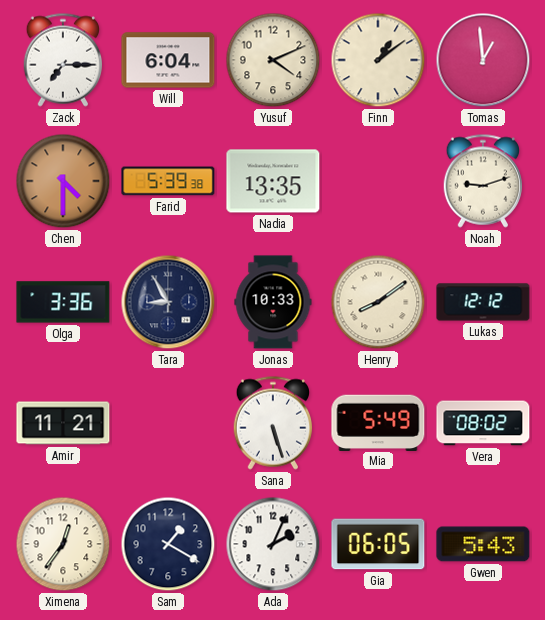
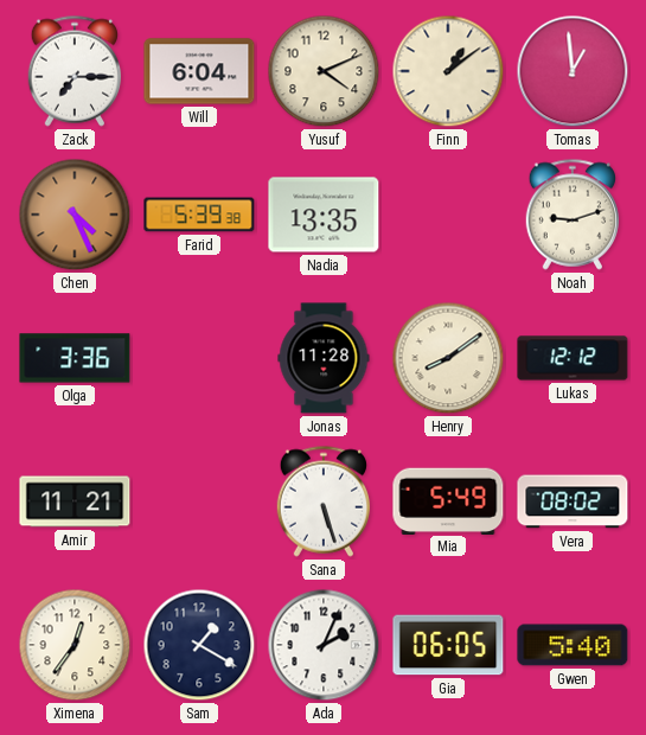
Chen: 4:30 -> 4:26 (75, 215)
Tara: 8:55 -> none (168, 302)
Jonas: 10:33 -> 11:28 (324, 358)
Gwen: 5:43 -> 5:40 (573, 645)
